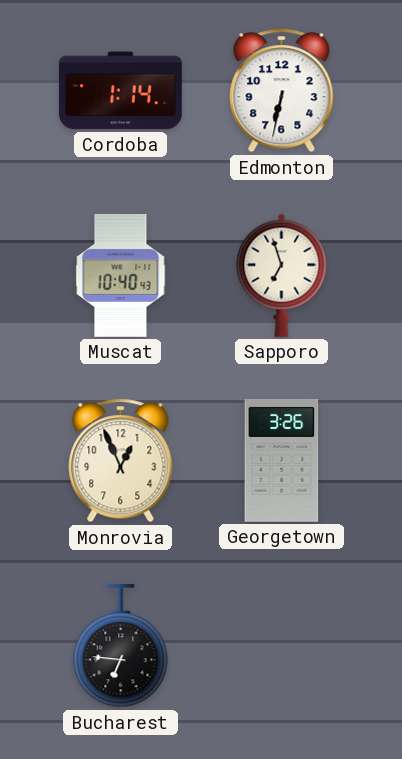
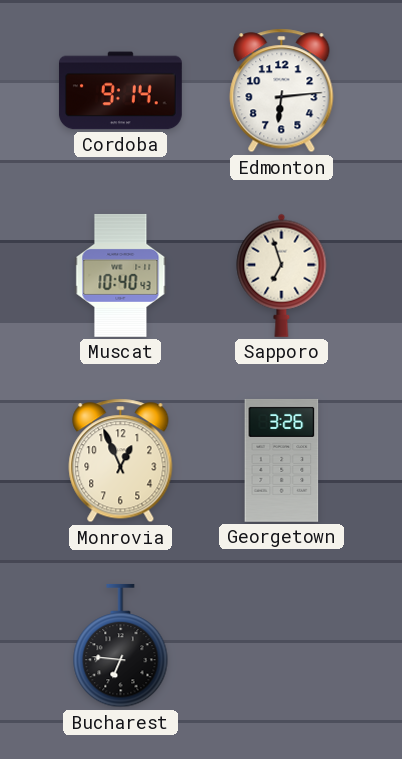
Cordoba: 1:14 -> 9:14 (120, 91)
Edmonton: 6:32 -> 6:14 (282, 91)
